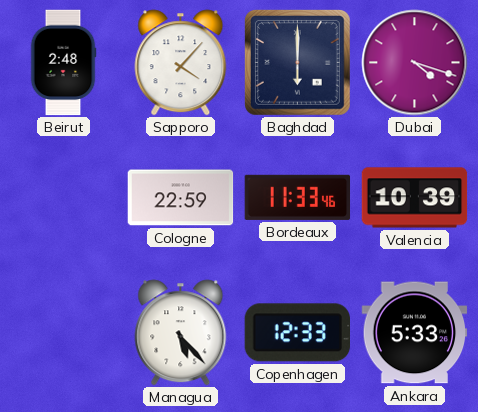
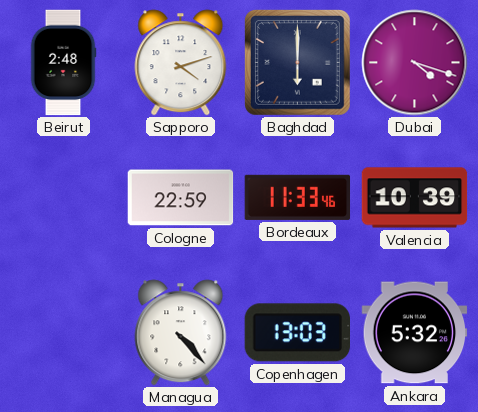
Sapporo: 4:07 -> 4:12 (181, 63)
Managua: 5:23 -> 4:23 (181, 333)
Copenhagen: 12:33 -> 13:03 (297, 333)
Ankara: 5:33 -> 5:32 (415, 333)
